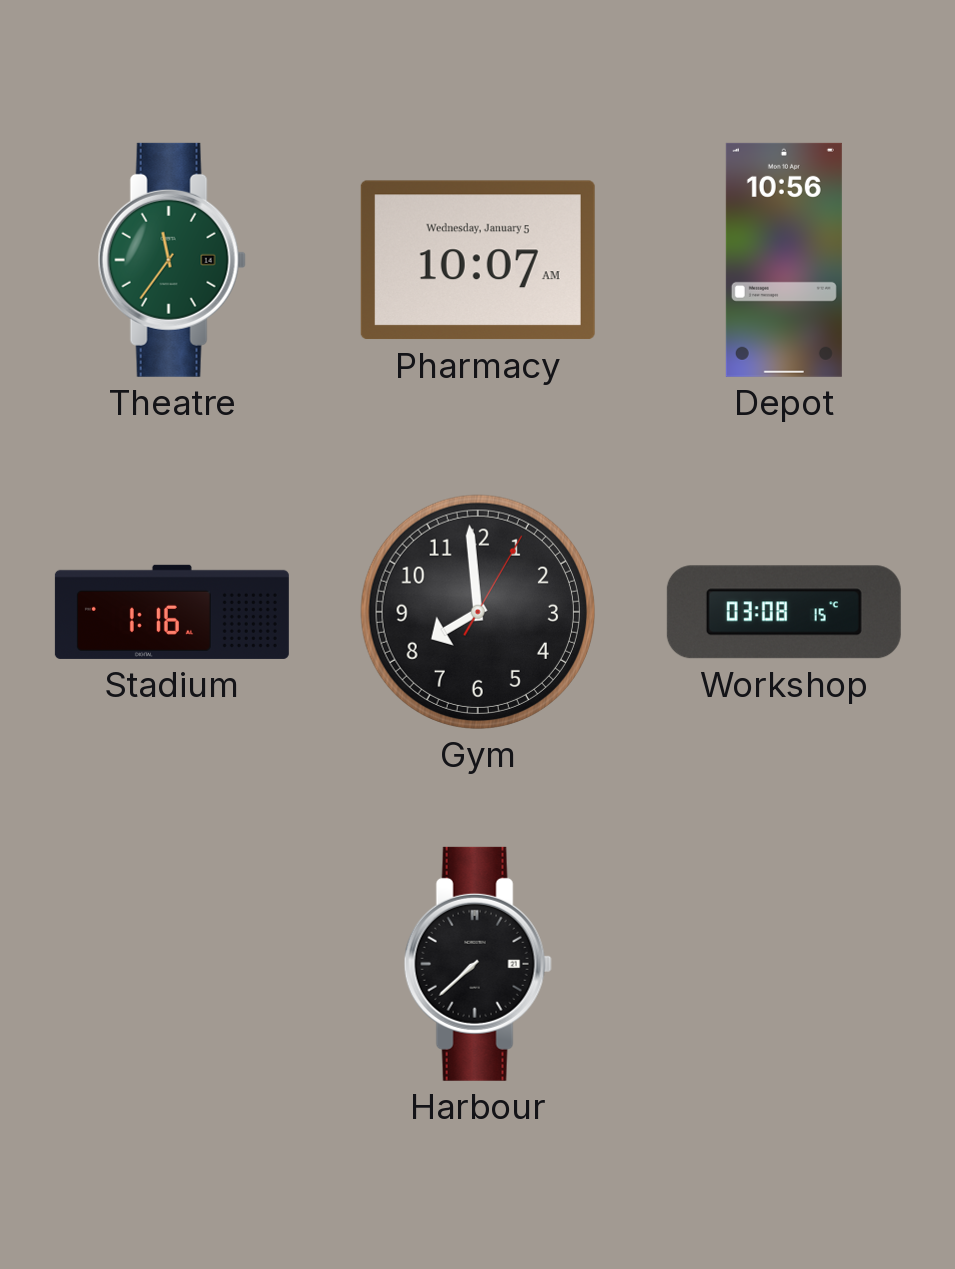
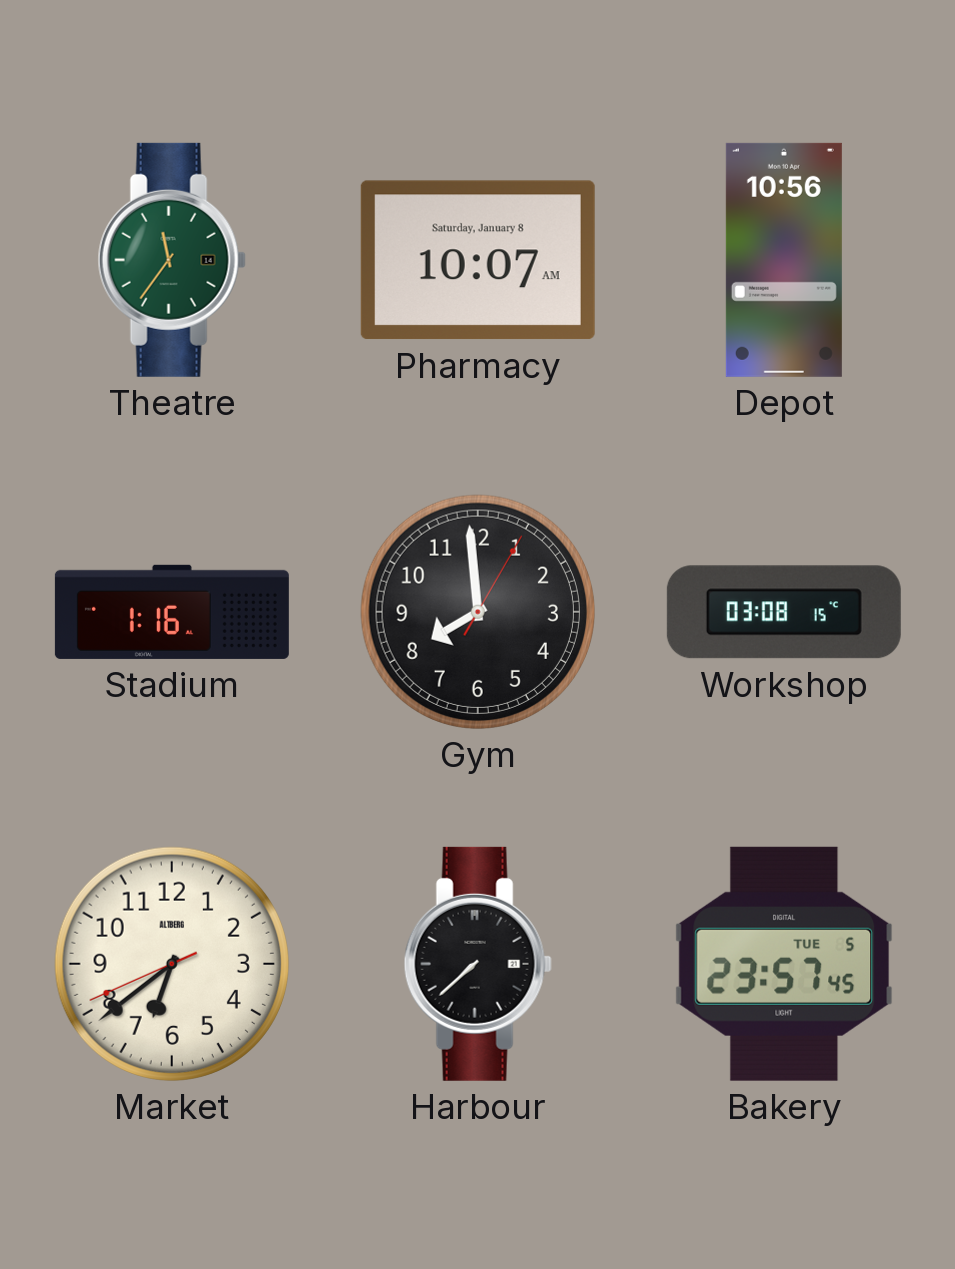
Pharmacy date: Wednesday, January 5 -> Saturday, January 8 (478, 260)
Market: none -> 6:38 (172, 964)
Bakery: none -> 23:57 (784, 964)
